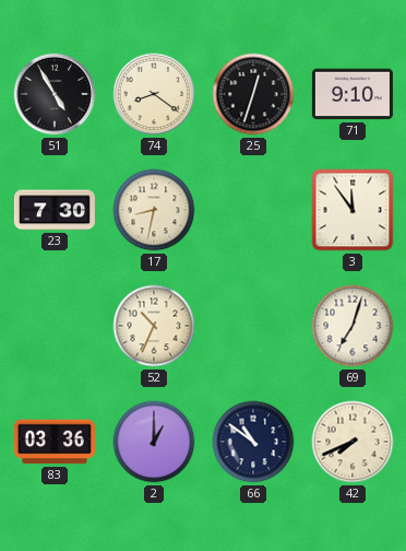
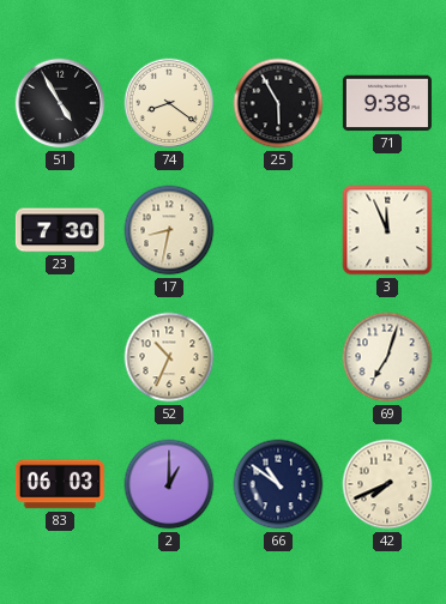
25: 12:33 -> 5:55 (278, 103)
71: 9:10 -> 9:38 (387, 103)
3: 11:54 -> 11:56 (387, 230)
83: 03:36 -> 06:03 (60, 484)
